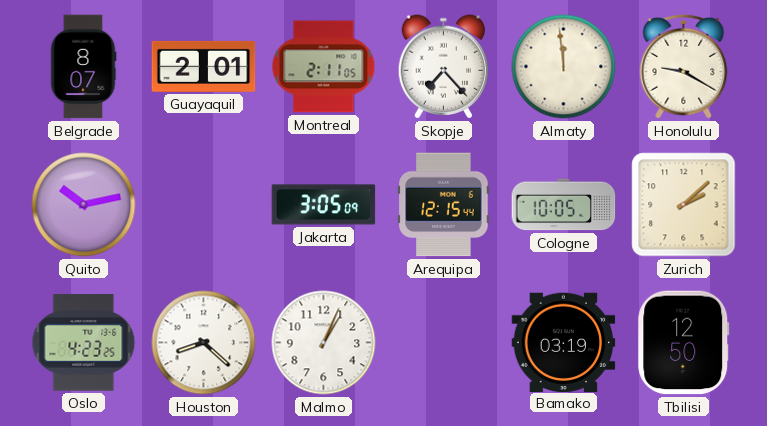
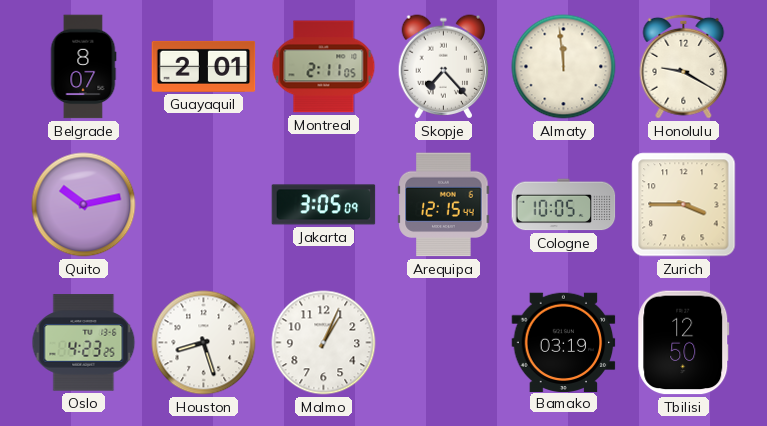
Zurich: 2:08 -> 3:45 (684, 205)
Houston: 8:22 -> 8:27 (204, 343)
